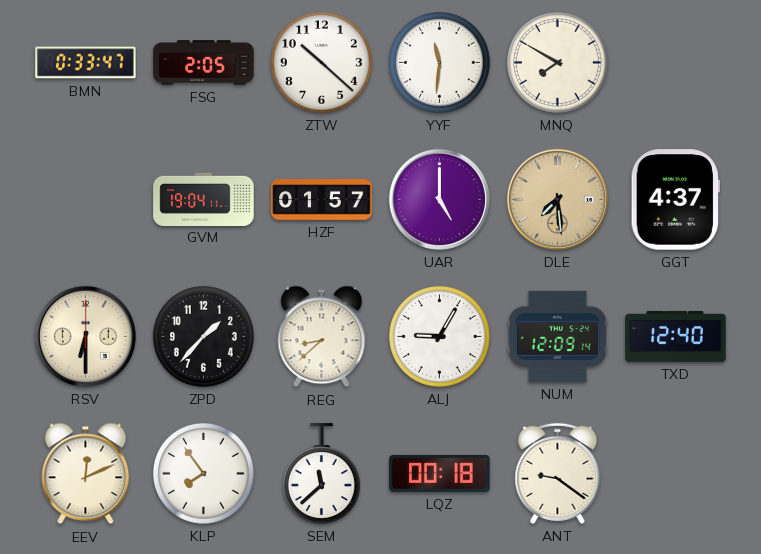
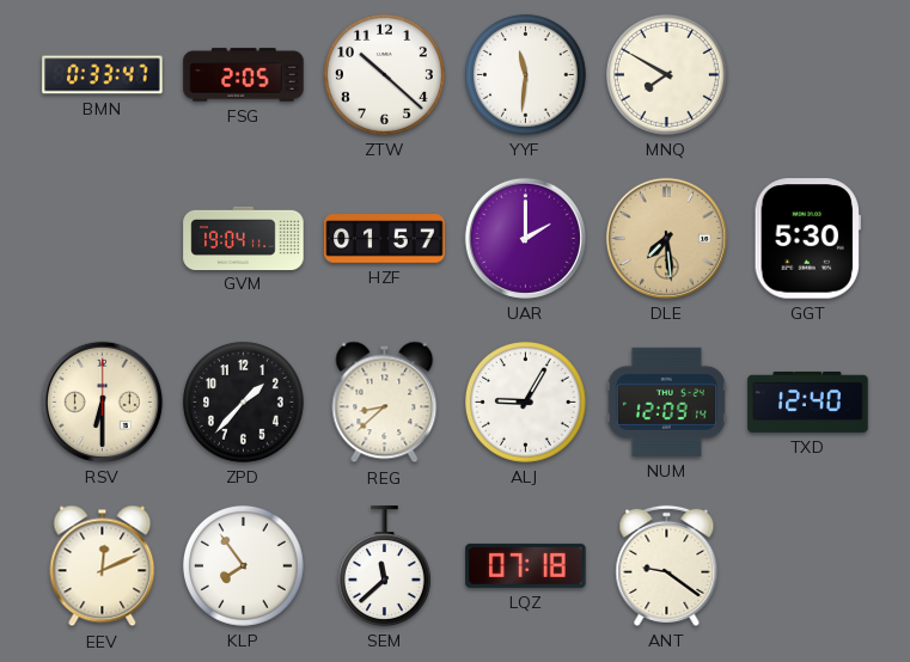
UAR: 5:00 -> 2:00 (525, 238)
GGT: 4:37 -> 5:30 (807, 239)
LQZ: 00:18 -> 07:18 (526, 565)
